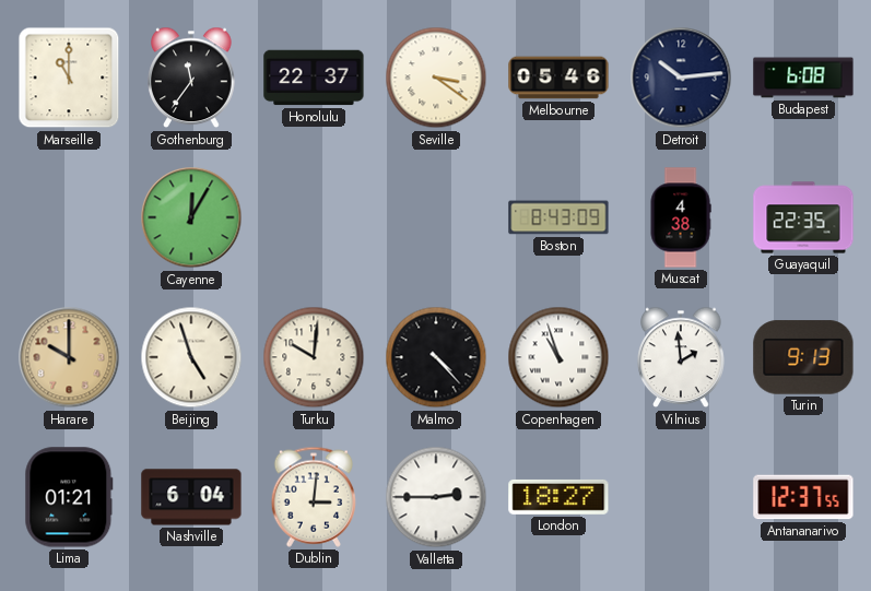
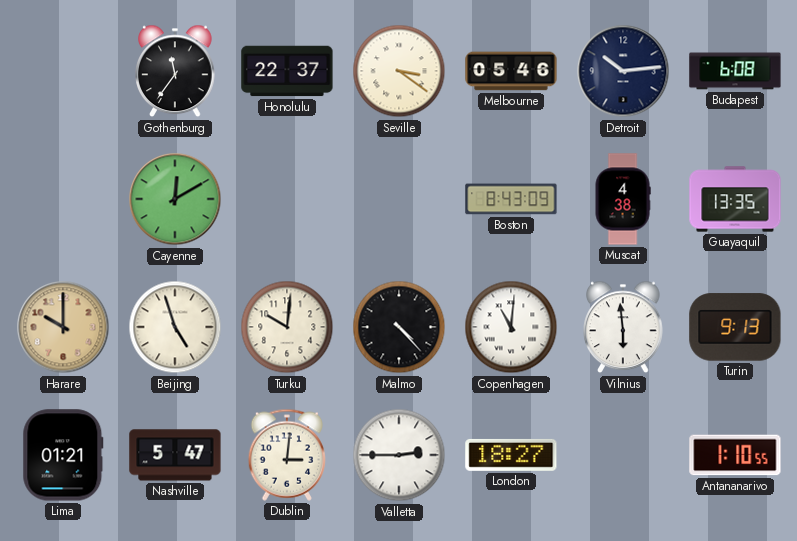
Marseille: 11:00 -> none (69, 78)
Cayenne: 12:05 -> 12:10 (175, 199)
Guayaquil: 22:35 -> 13:35 (735, 199)
Copenhagen: 10:57 -> 11:01 (511, 327)
Vilnius: 1:59 -> 5:59 (623, 327)
Nashville: 6:04 -> 5:47 (175, 455)
Antananarivo: 12:37 -> 1:10 (735, 455)
